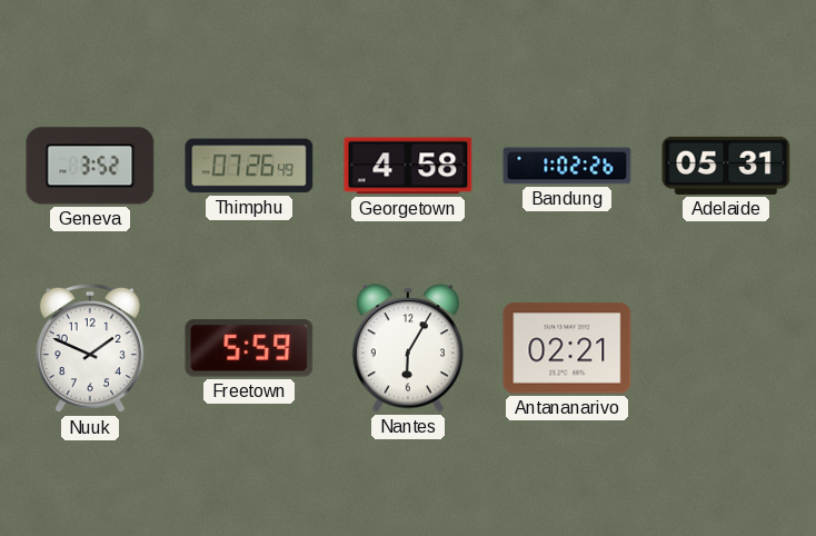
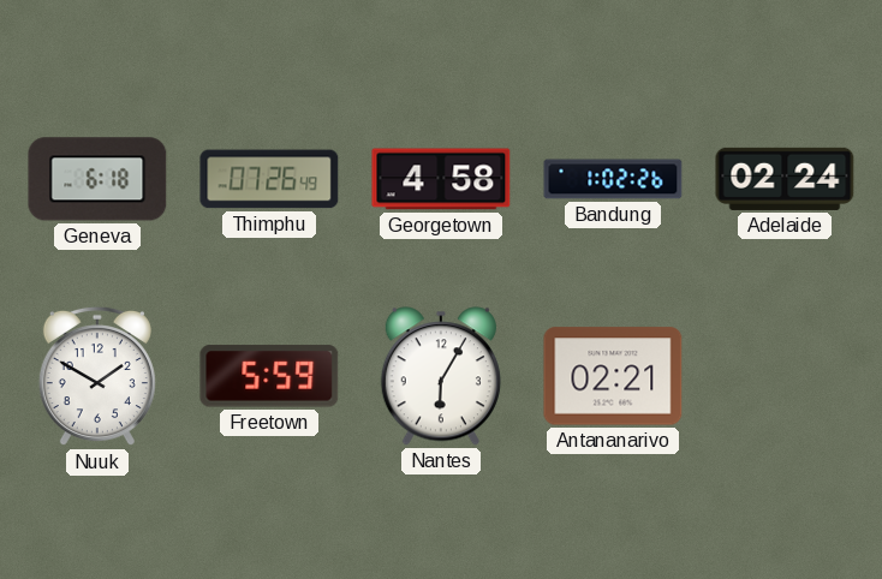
Geneva: 3:52 -> 6:18 (97, 179)
Adelaide: 05:31 -> 02:24 (785, 179)
Nuuk: 1:49 -> 1:50 (97, 376)
